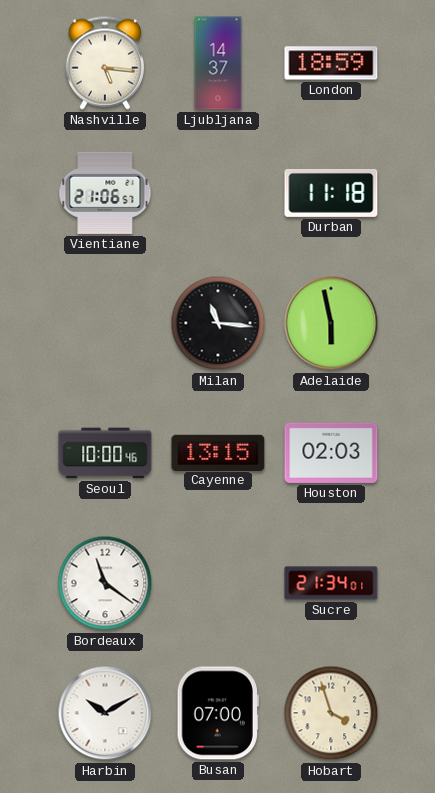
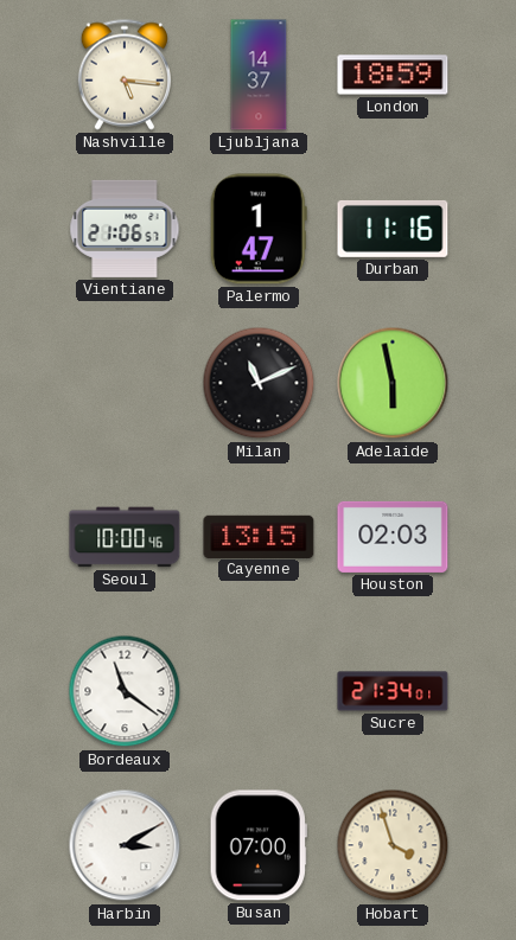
Palermo: none -> 1:47 (259, 229)
Durban: 11:18 -> 11:16 (393, 229)
Milan: 11:16 -> 11:11 (259, 383)
Harbin: 10:10 -> 3:10 (125, 845)
